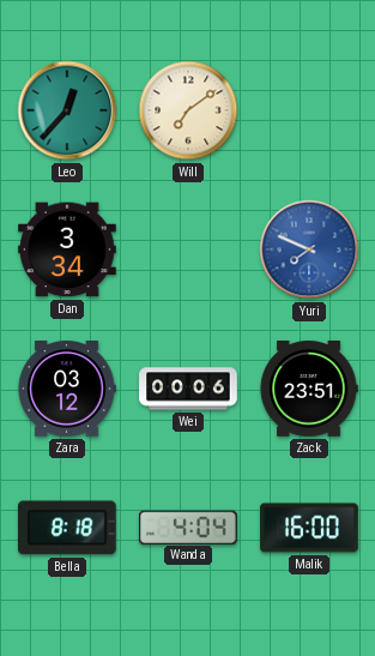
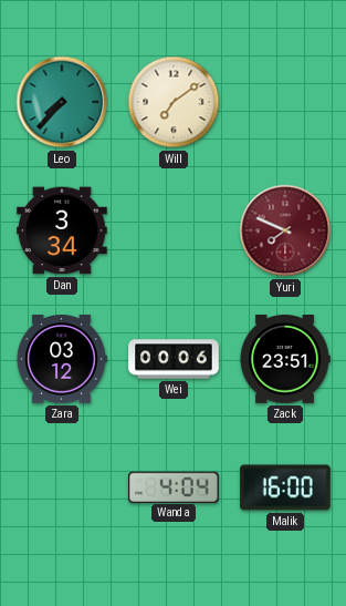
Leo: 12:37 -> 7:37 (62, 102)
Yuri dial: blue -> burgundy (285, 230)
Bella: 8:18 -> none (68, 528)
